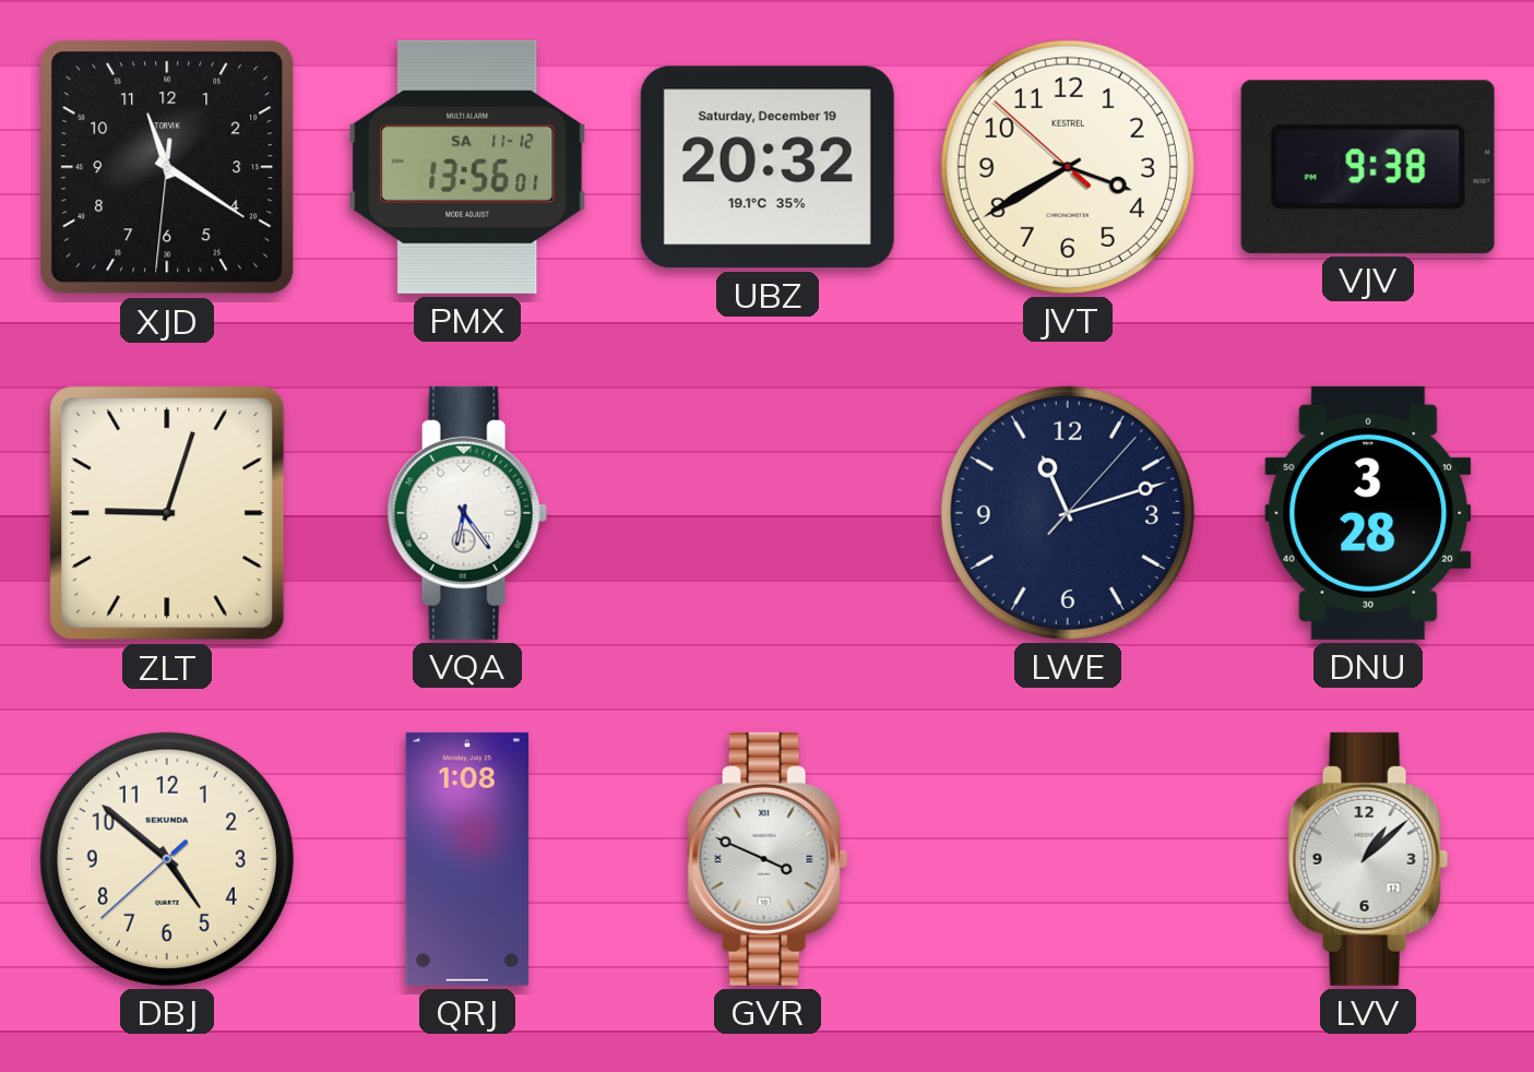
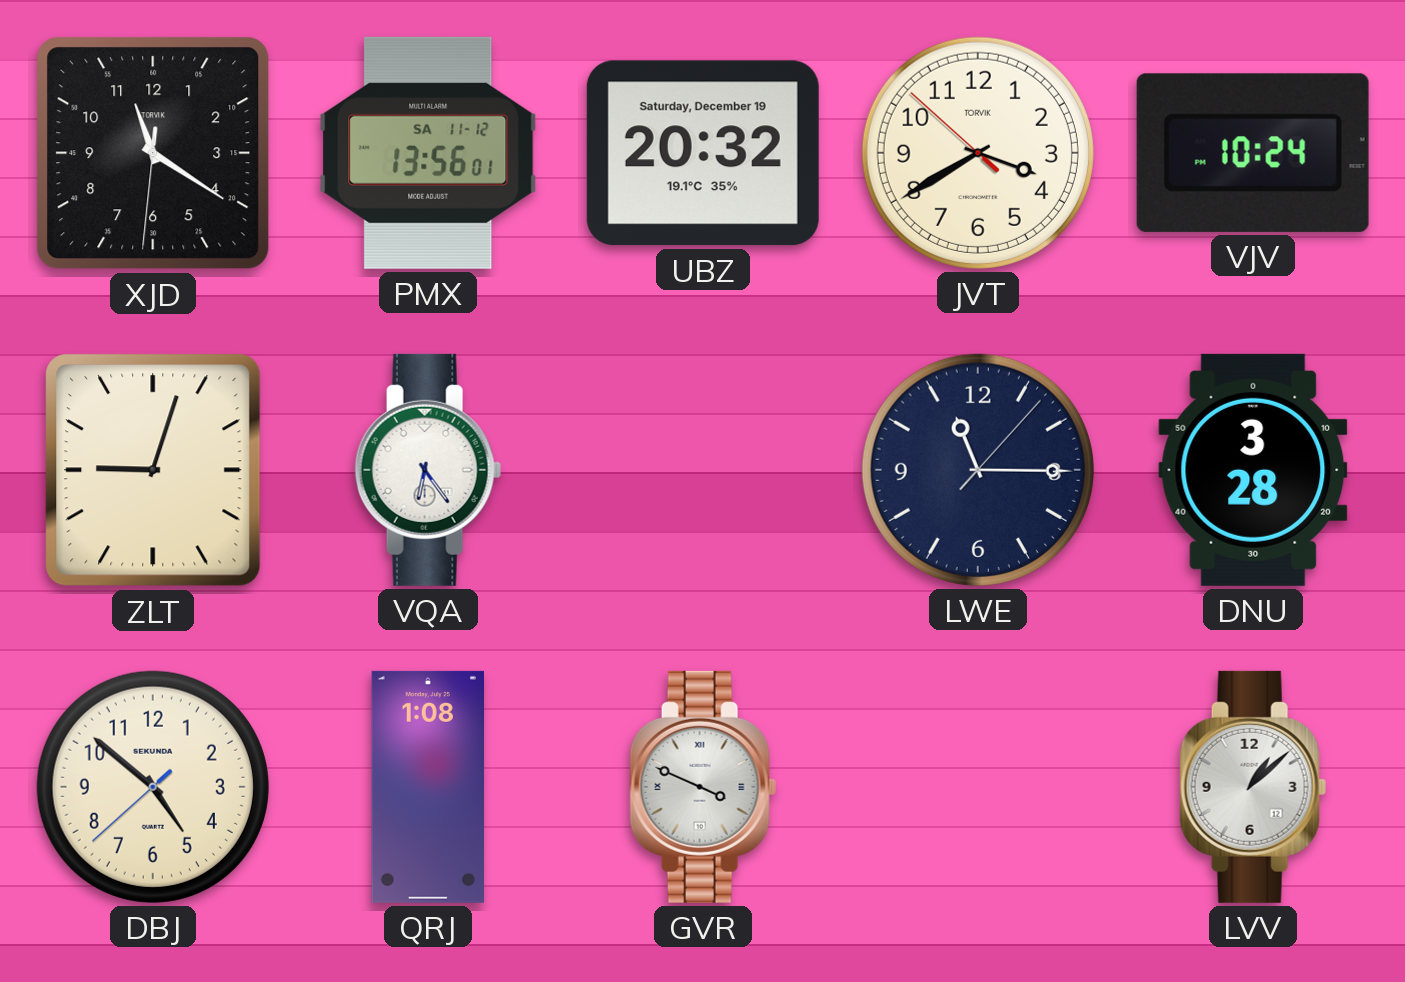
JVT brand: KESTREL -> TORVIK (978, 153)
VJV: 9:38 -> 10:24 (1253, 153)
LWE: 11:12 -> 11:15 (978, 470)
